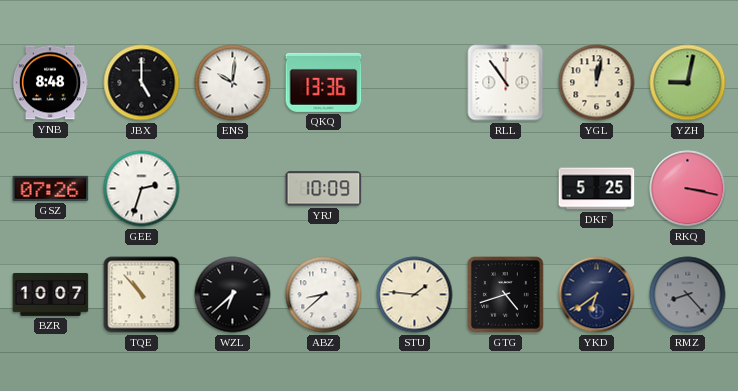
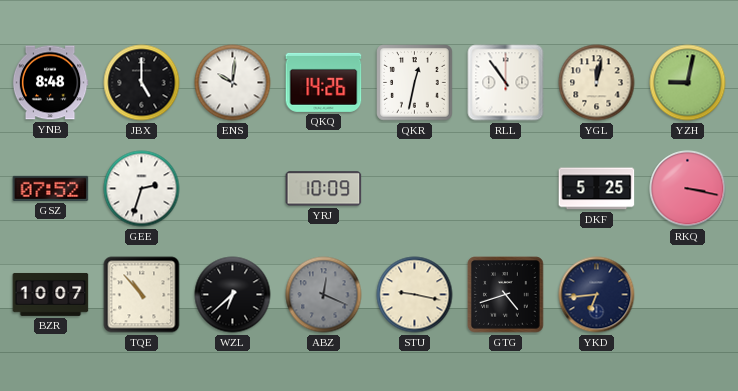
QKQ: 13:36 -> 14:26 (324, 82)
QKR: none -> 12:32 (415, 83)
GSZ: 07:26 -> 07:52 (51, 188)
ABZ: 8:38 -> 12:19 (324, 295)
ABZ dial: white -> grey (324, 295)
STU: 1:46 -> 9:17 (415, 295)
YKD: 6:39 -> 6:44 (597, 295)
RMZ: 8:23 -> none (688, 295)
